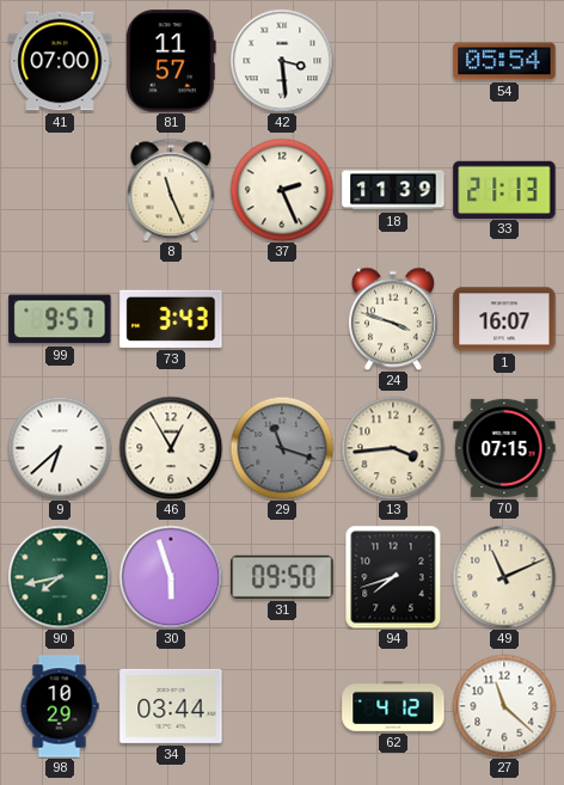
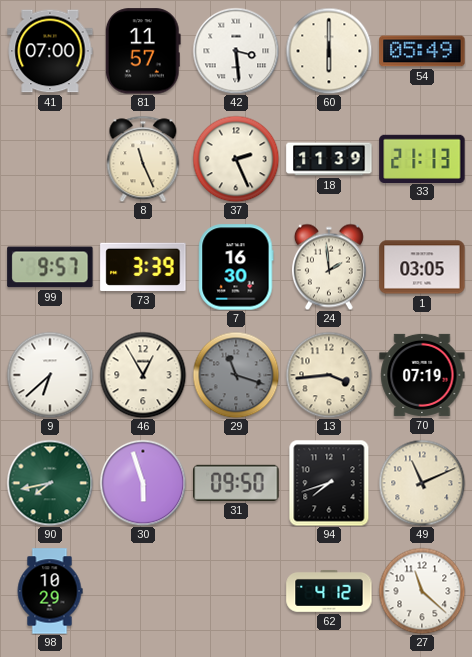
60: none -> 6:00 (329, 51)
54: 05:54 -> 05:49 (422, 51)
73: 3:43 -> 3:39 (143, 267)
7: none -> 16:30 (236, 267)
24: 3:48 -> 1:59 (329, 267)
1: 16:07 -> 03:05 (422, 267)
70: 07:15 -> 07:19 (422, 375)
34: 03:44 -> none (171, 706)
